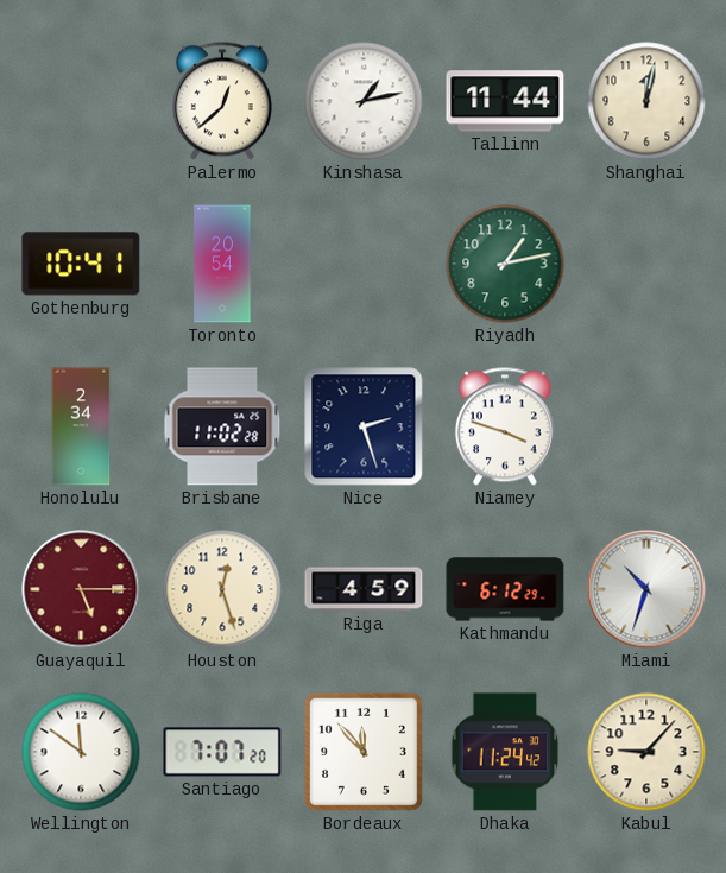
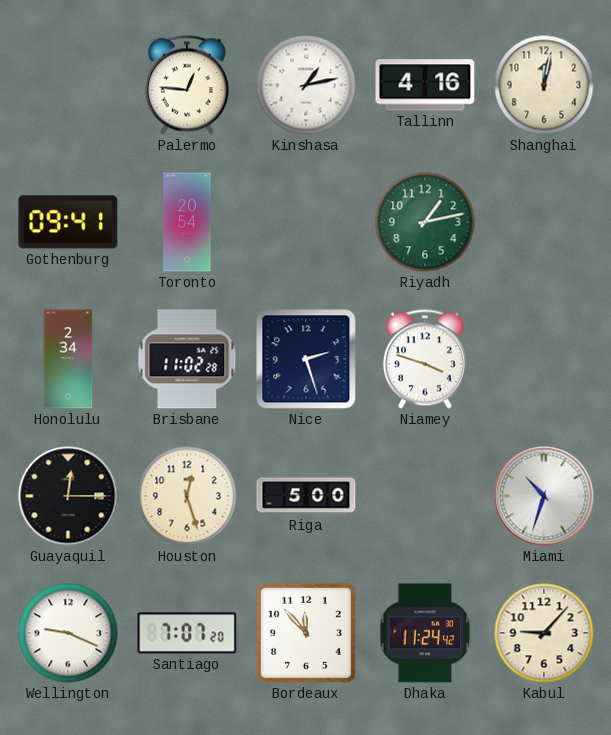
Palermo: 12:38 -> 12:46 (187, 85)
Tallinn: 11:44 -> 4:16 (425, 85)
Gothenburg: 10:41 -> 09:41 (68, 222)
Guayaquil: 5:15 -> 12:15 (68, 496)
Guayaquil dial: burgundy -> black (68, 496)
Riga: 4:59 -> 5:00 (306, 496)
Kathmandu: 6:12 -> none (505, 589)
Wellington: 11:51 -> 9:19 (68, 633)
